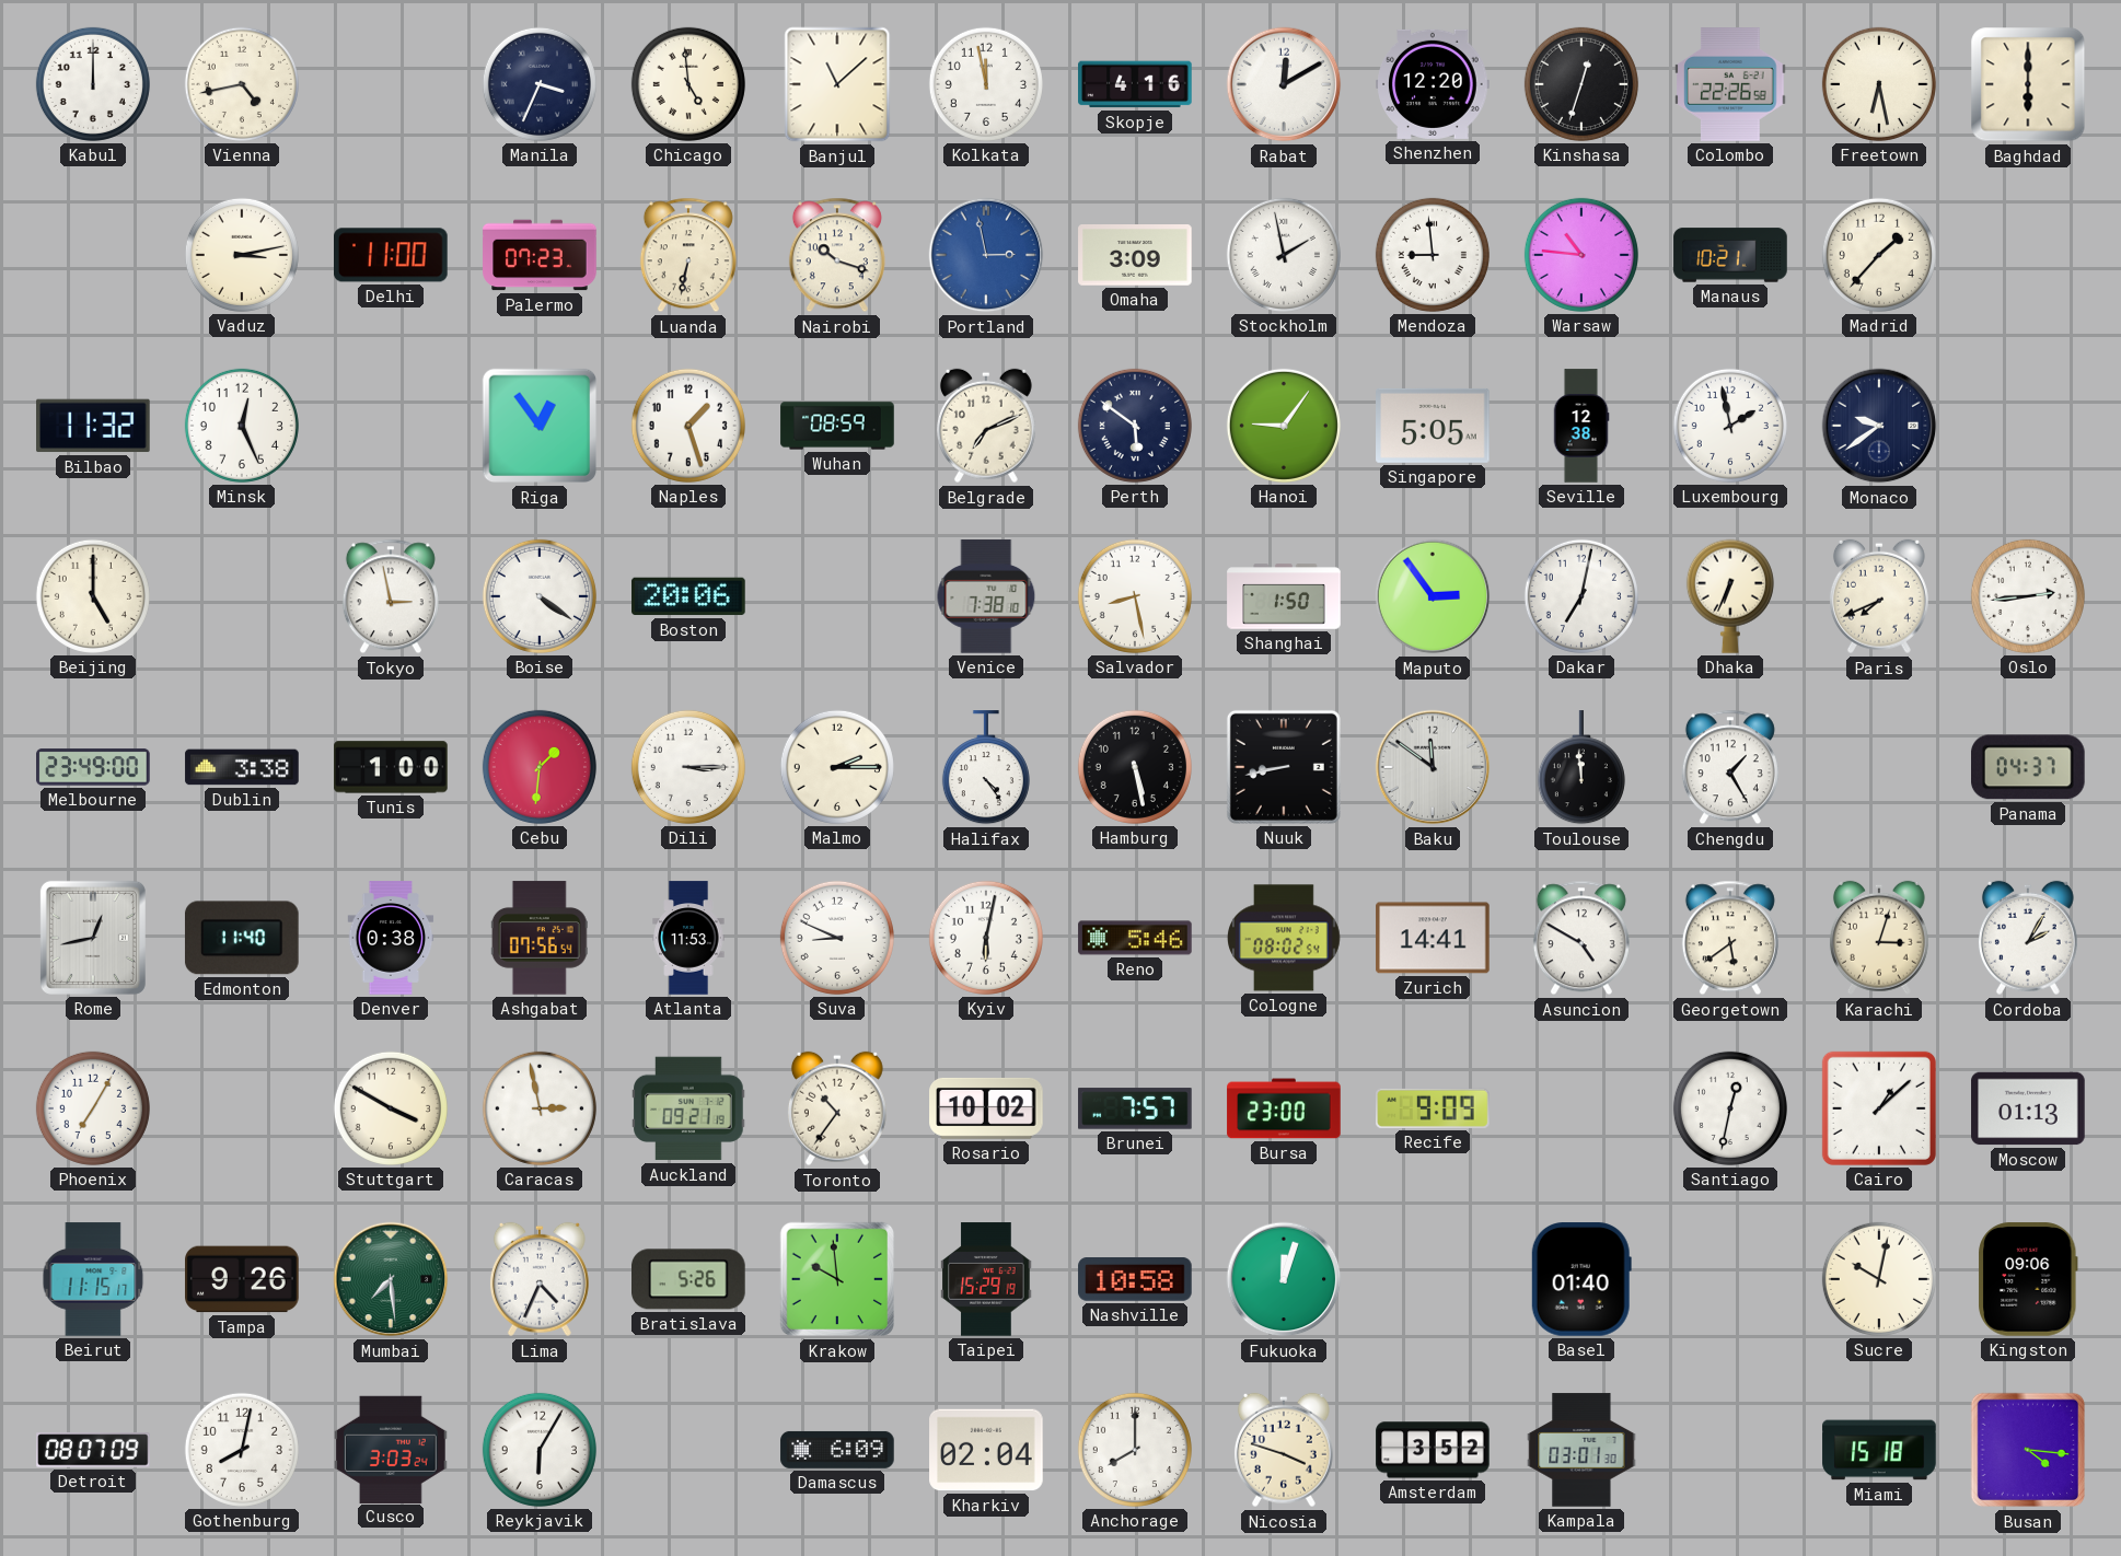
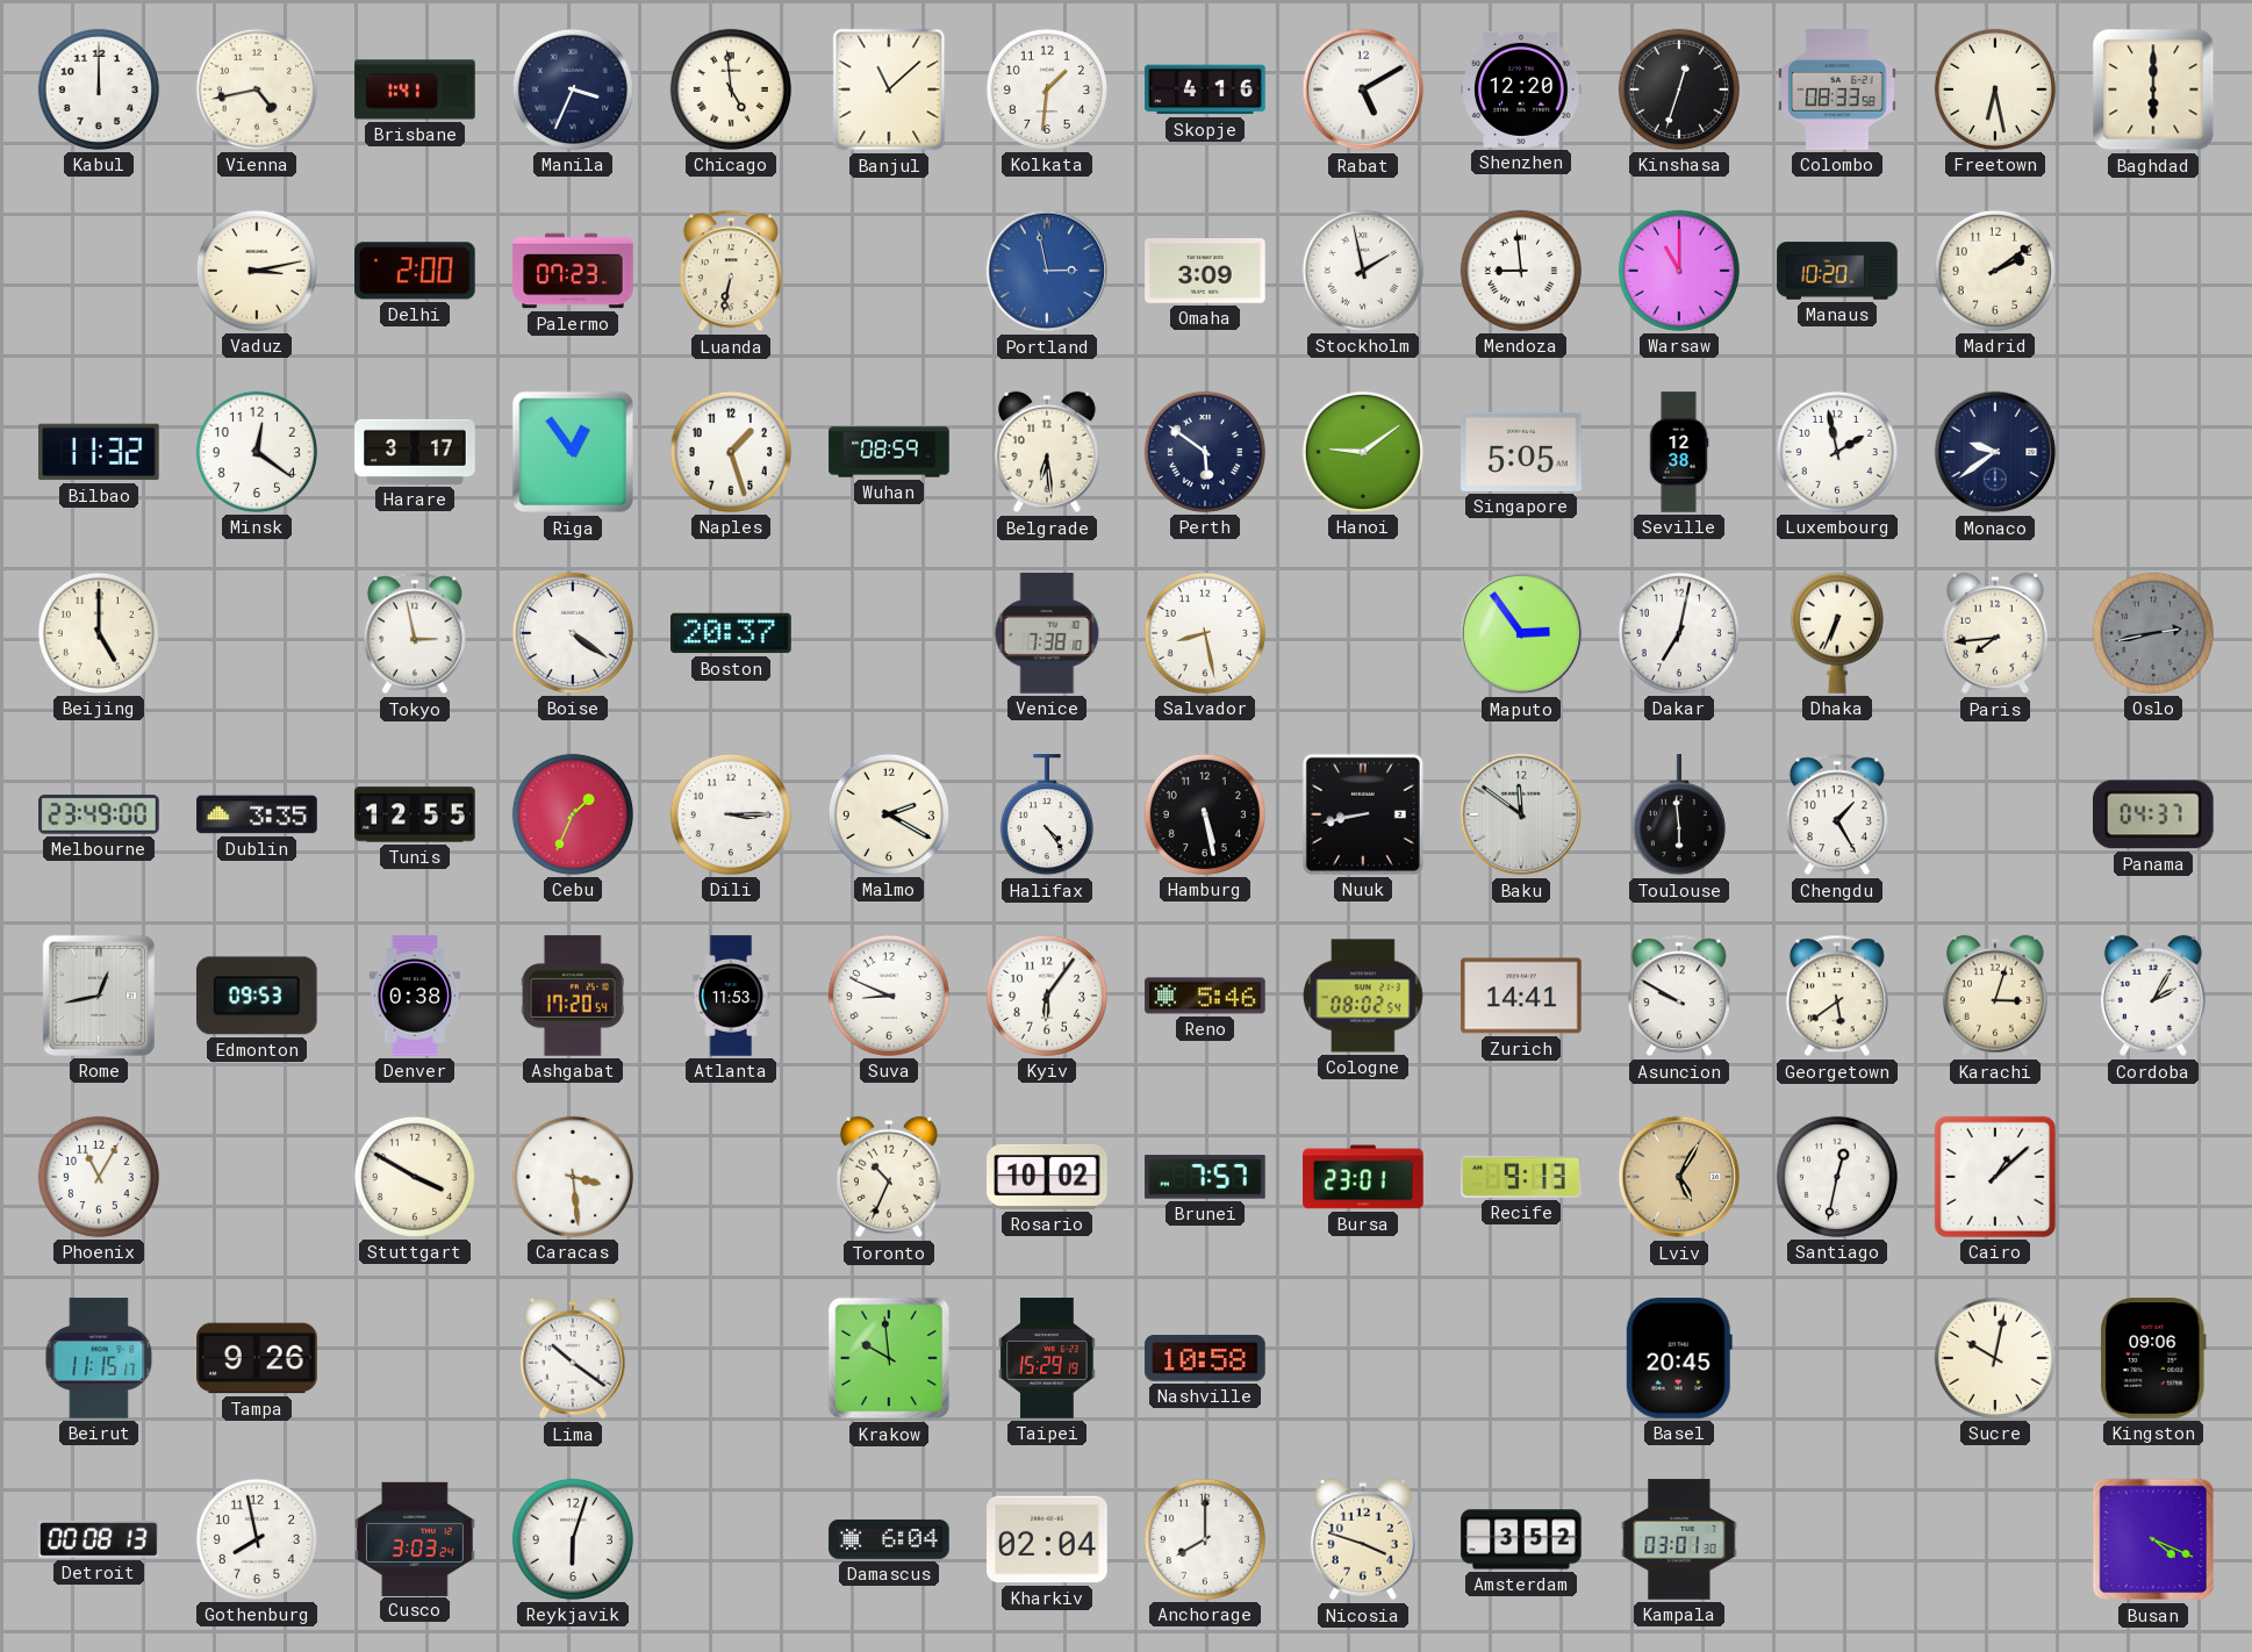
Brisbane: none -> 1:41 (415, 89)
Kolkata: 11:58 -> 1:31 (1047, 89)
Rabat: 12:10 -> 5:10 (1363, 89)
Colombo: 22:26 -> 08:33 (1837, 89)
Delhi: 11:00 -> 2:00 (416, 271)
Nairobi: 10:18 -> none (837, 255)
Warsaw: 10:46 -> 11:00 (1679, 271)
Manaus: 10:21 -> 10:20 (1837, 271)
Madrid: 1:37 -> 2:09 (1995, 271)
Minsk: 12:26 -> 12:21 (257, 452)
Harare: none -> 3:17 (415, 452)
Belgrade: 7:11 -> 6:29 (1047, 452)
Hanoi: 9:06 -> 9:09 (1363, 452)
Boston: 20:06 -> 20:37 (731, 633)
Shanghai: 1:50 -> none (1284, 596)
Paris: 7:41 -> 7:44 (1995, 633)
Oslo: 2:44 -> 2:43 (2153, 633)
Oslo dial: white -> grey (2153, 633)
Dublin: 3:38 -> 3:35 (257, 814)
Tunis: 1:00 -> 12:55 (415, 814)
Cebu: 1:31 -> 1:34 (573, 814)
Malmo: 2:15 -> 2:20 (889, 814)
Toulouse: 11:59 -> 5:59 (1679, 816)
Edmonton: 11:40 -> 09:53 (257, 996)
Ashgabat: 07:56 -> 17:20 (573, 996)
Kyiv: 6:02 -> 6:06 (1047, 996)
Asuncion: 4:50 -> 9:50 (1679, 996)
Phoenix: 7:05 -> 11:05 (99, 1177)
Caracas: 2:58 -> 3:29 (573, 1177)
Auckland: 09:21 -> none (688, 1108)
Toronto: 10:36 -> 10:34 (889, 1177)
Bursa: 23:00 -> 23:01 (1363, 1177)
Recife: 9:09 -> 9:13 (1521, 1177)
Lviv: none -> 5:05 (1679, 1177)
Moscow: 01:13 -> none (2028, 1108)
Mumbai: 7:29 -> none (391, 1279)
Lima: 4:34 -> 10:21 (573, 1358)
Bratislava: 5:26 -> none (689, 1279)
Fukuoka: 12:03 -> none (1284, 1279)
Basel: 01:40 -> 20:45 (1679, 1358)
Detroit: 08:07 -> 00:08 (99, 1539)
Gothenburg: 8:02 -> 7:58 (257, 1539)
Reykjavik: 6:05 -> 6:03 (573, 1539)
Damascus: 6:09 -> 6:04 (889, 1539)
Miami: 15:18 -> none (1879, 1450)
Busan: 4:16 -> 4:19 (2153, 1539)
